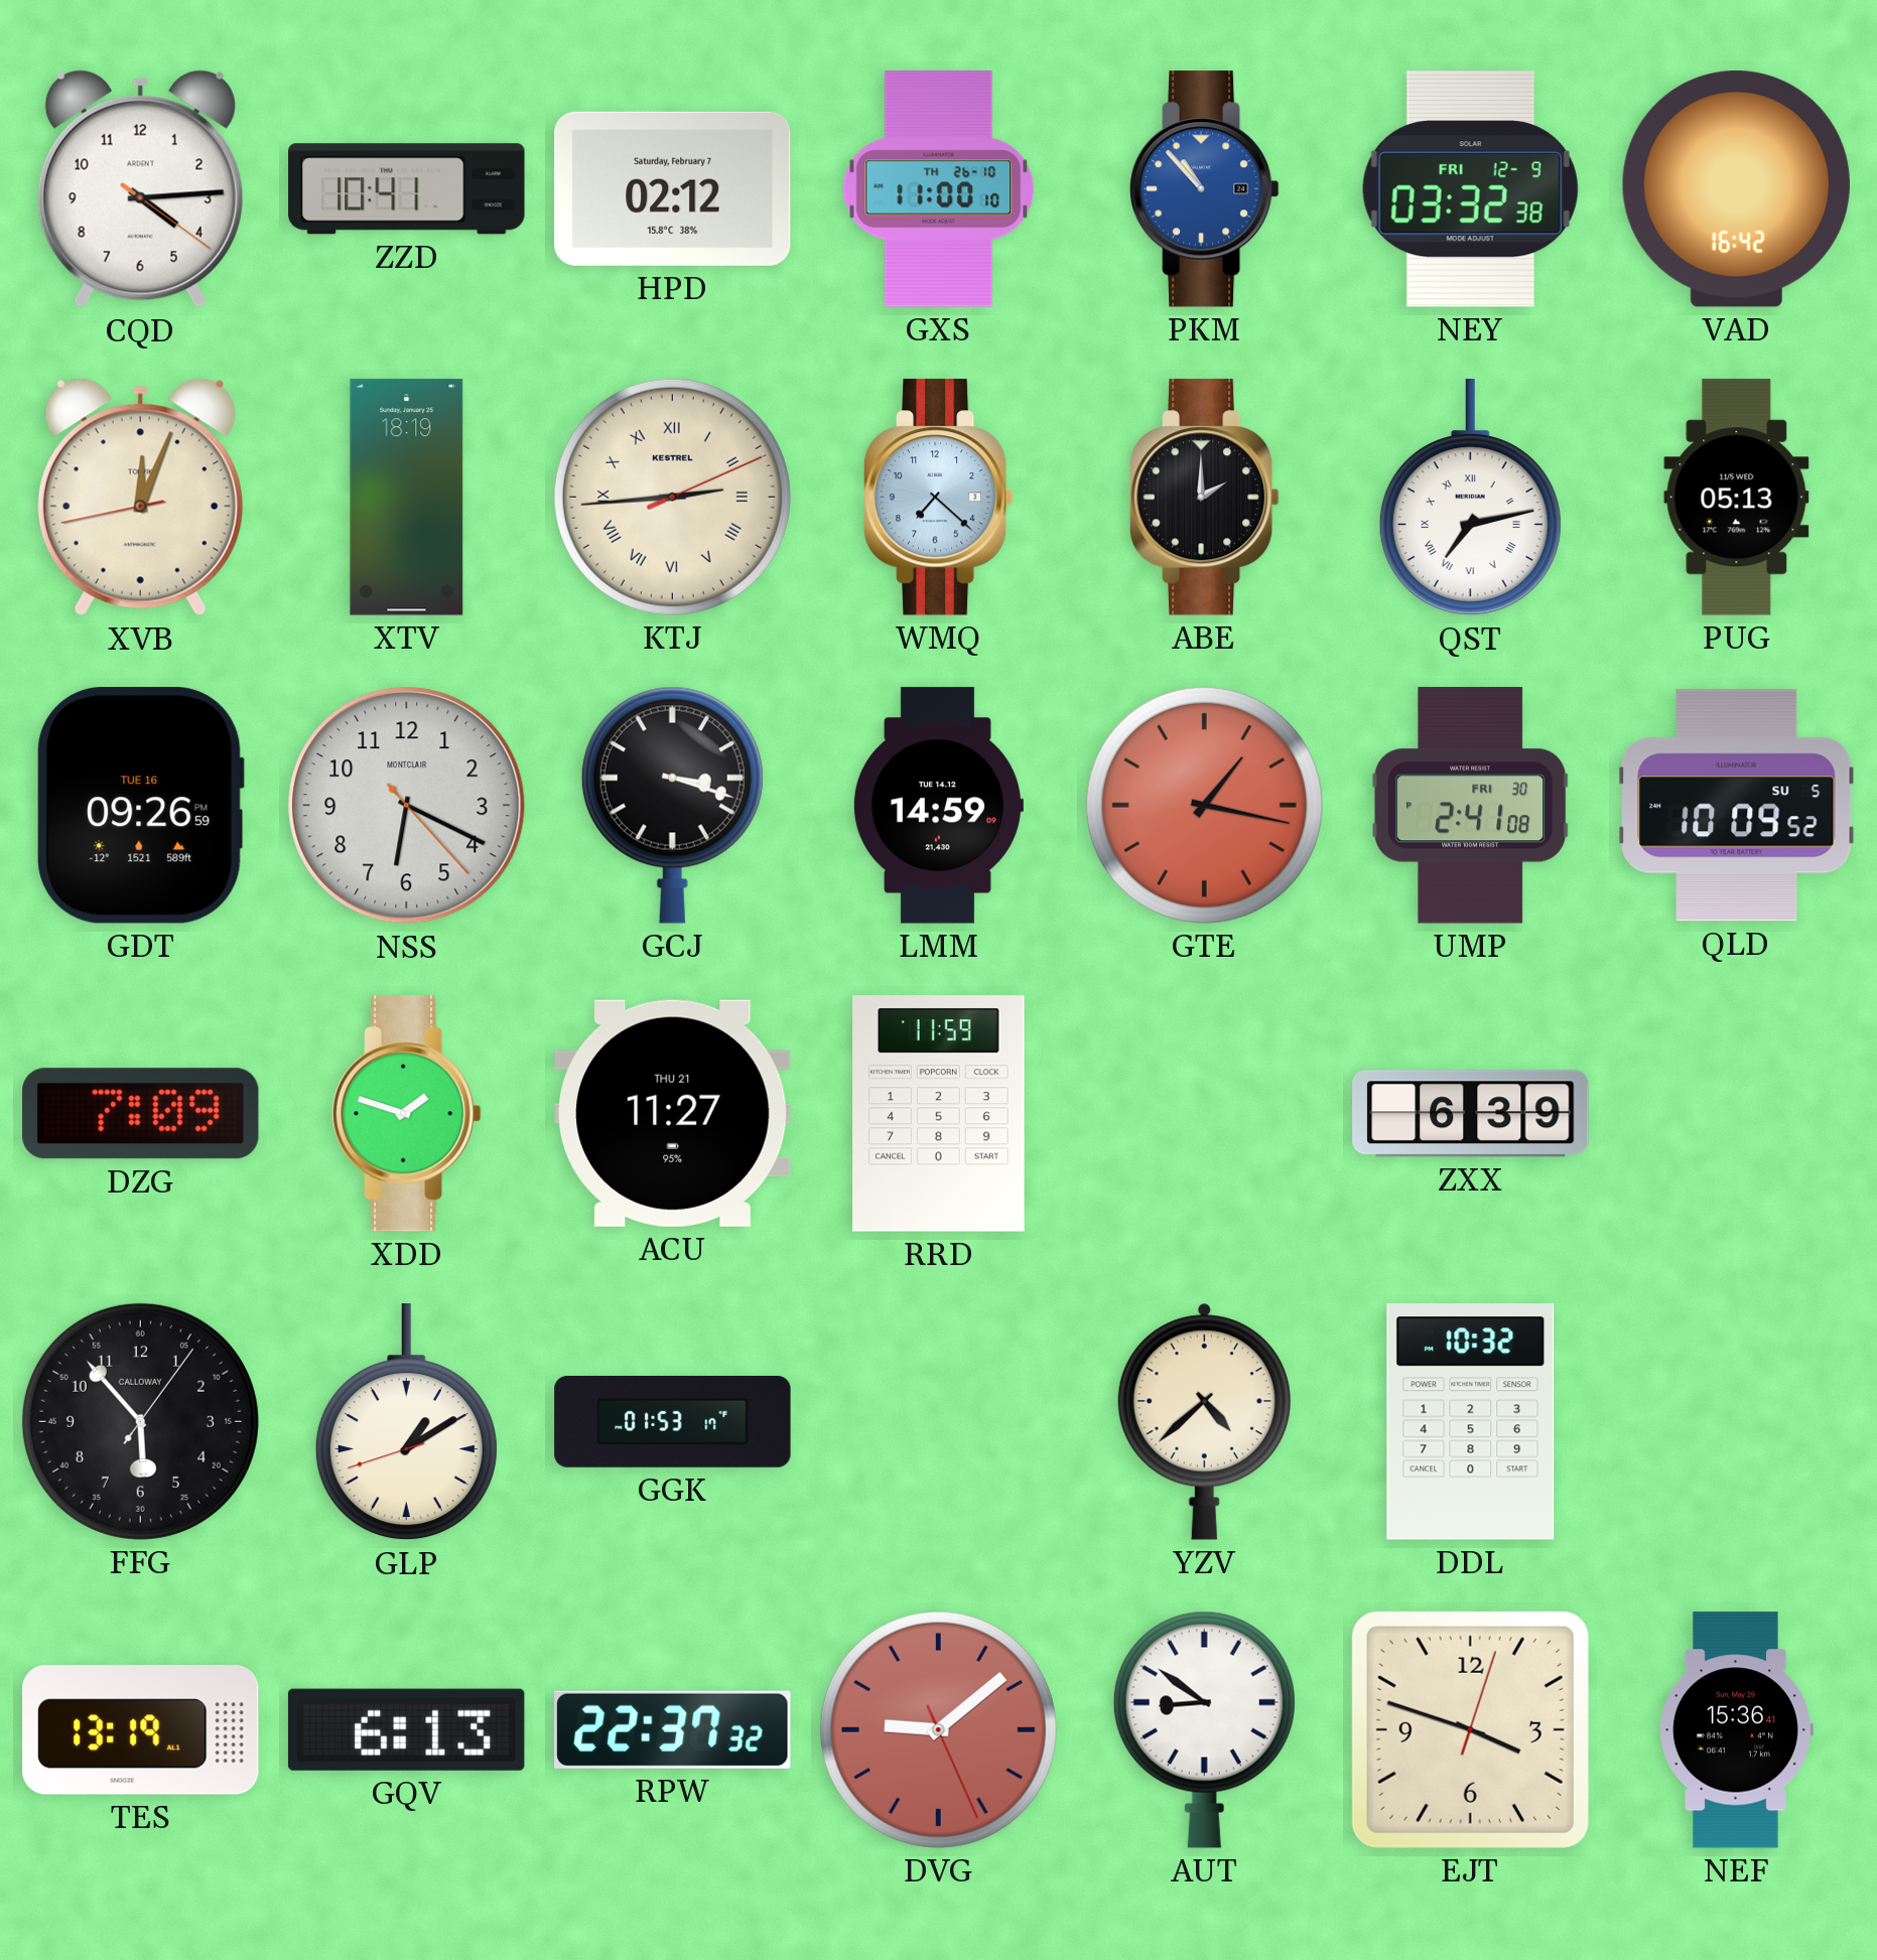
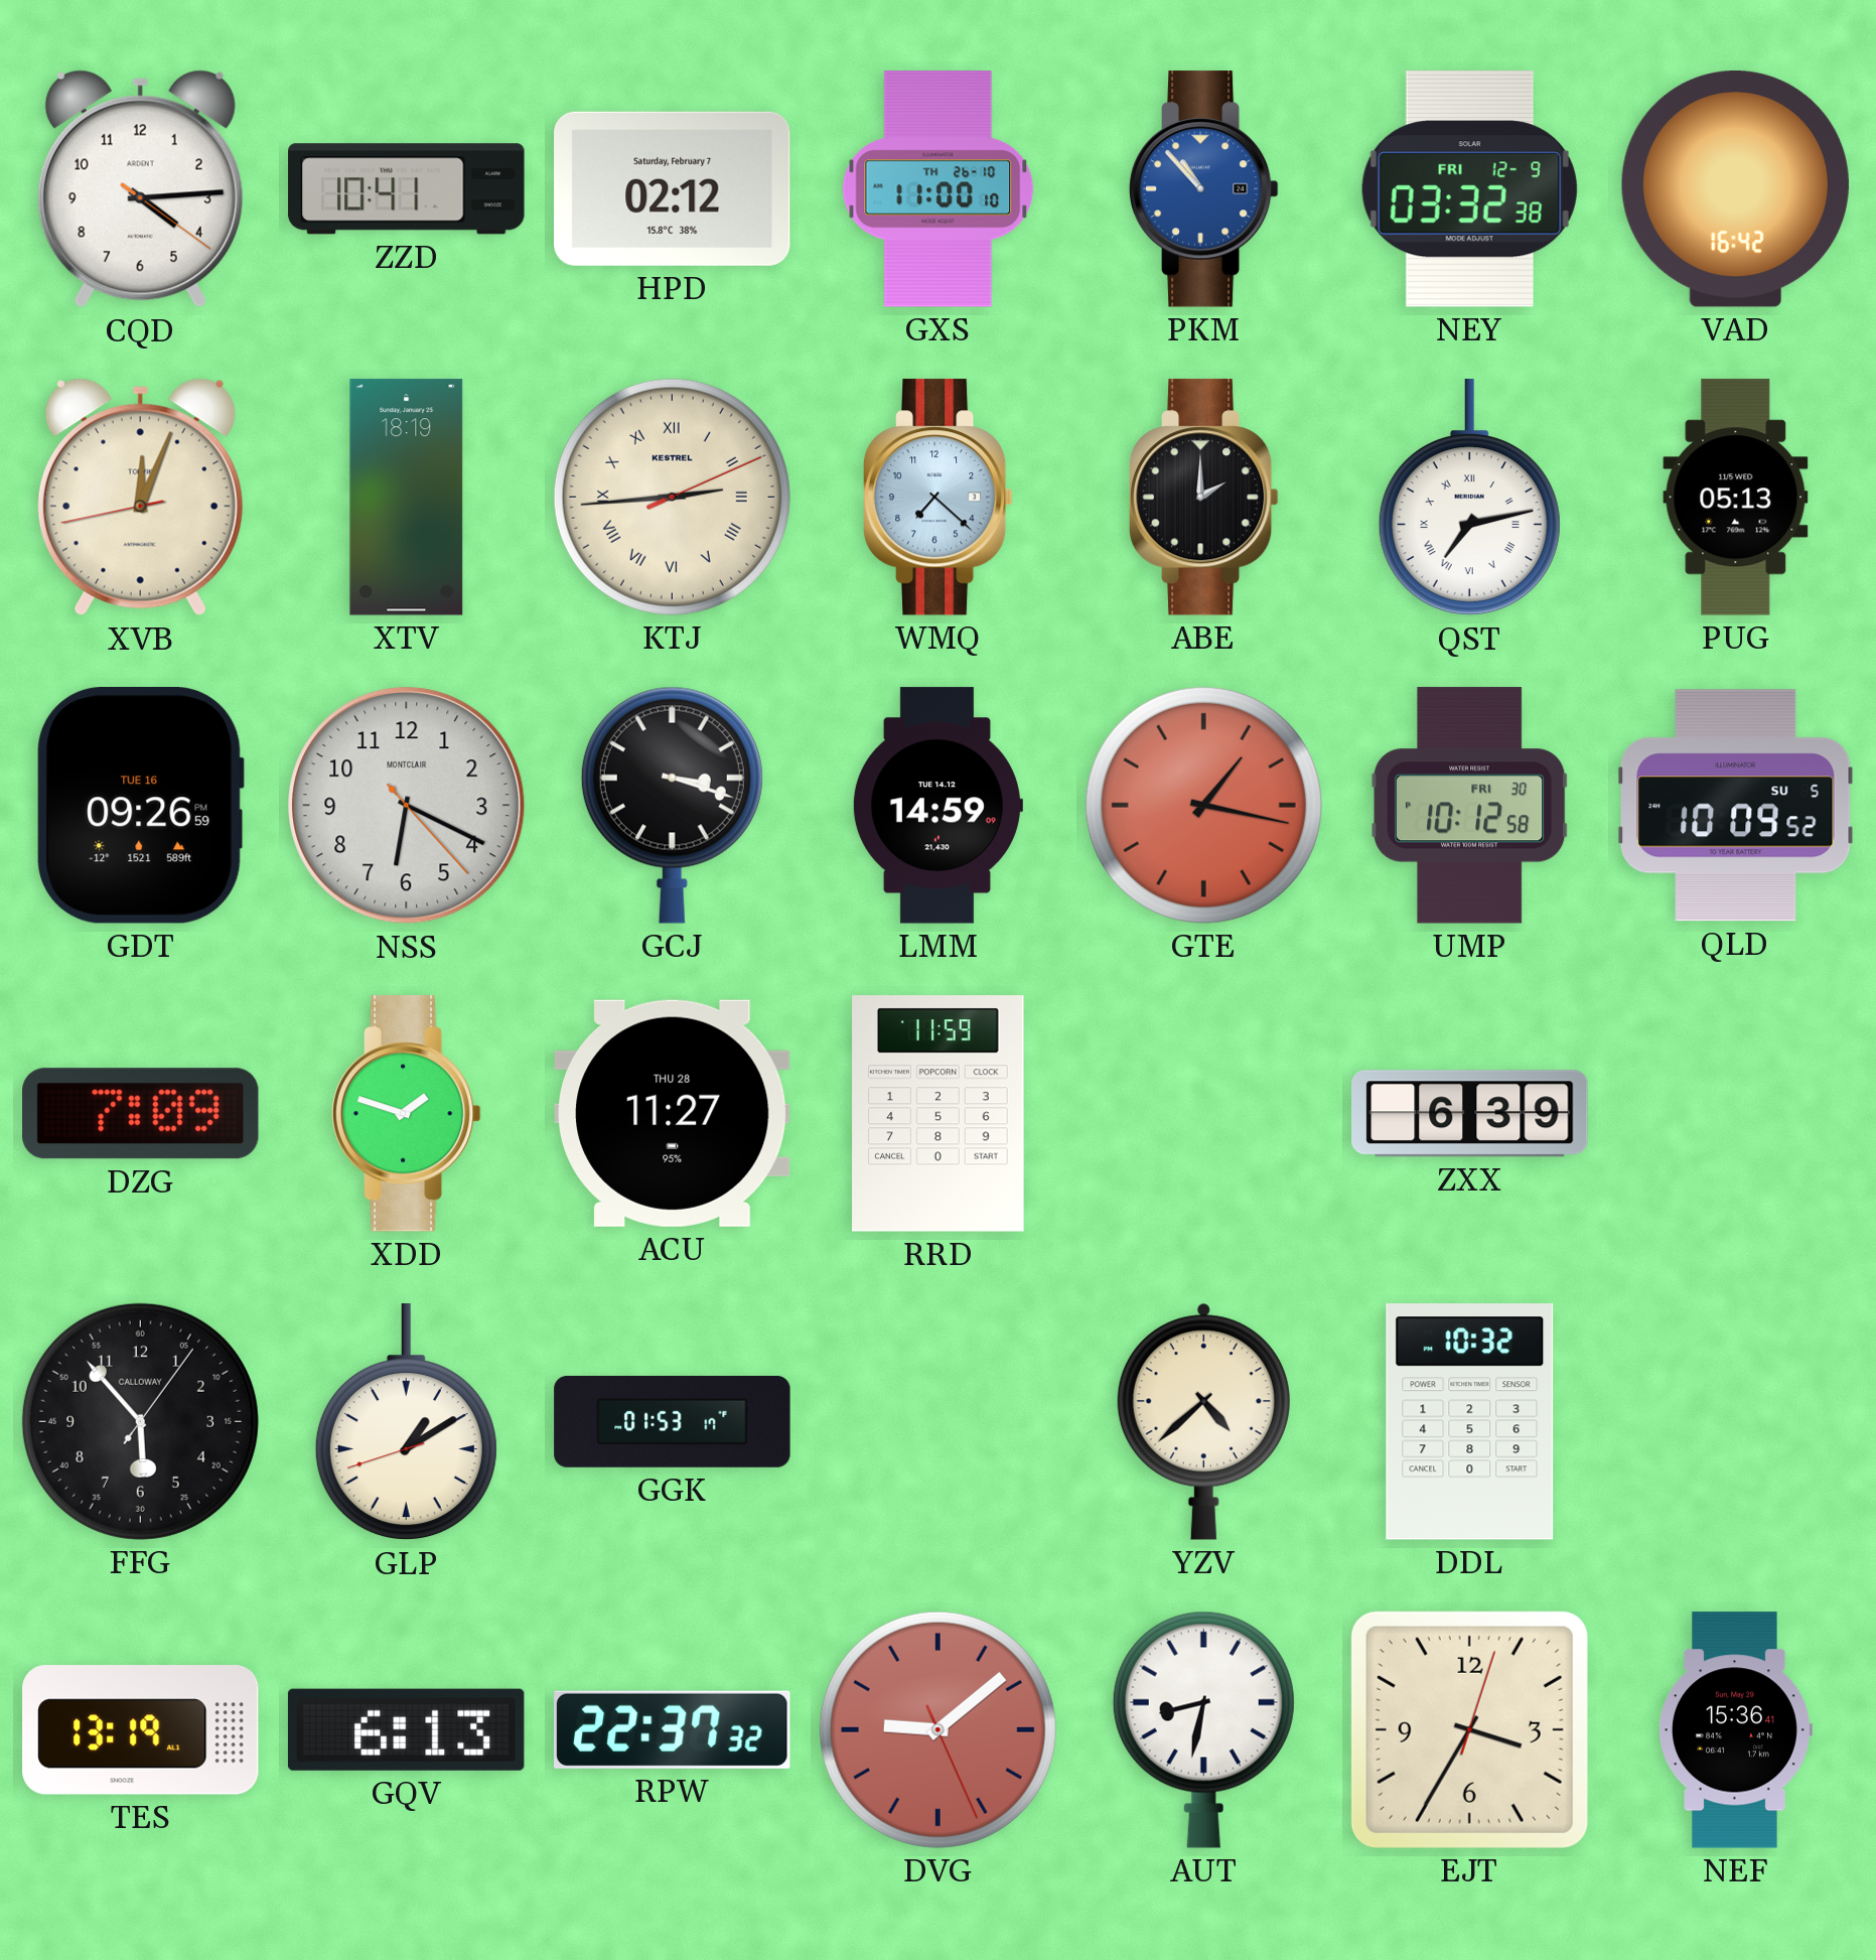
UMP: 2:41 -> 10:12 (1469, 806)
ACU date: THU 21 -> THU 28 (673, 1113)
AUT: 8:51 -> 8:32 (1203, 1729)
EJT: 3:48 -> 3:35 (1469, 1729)
